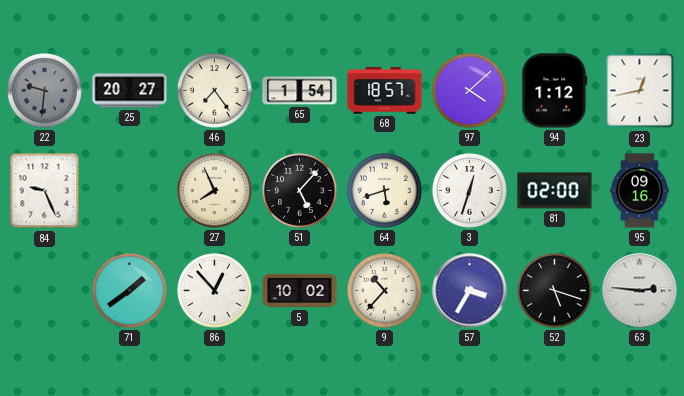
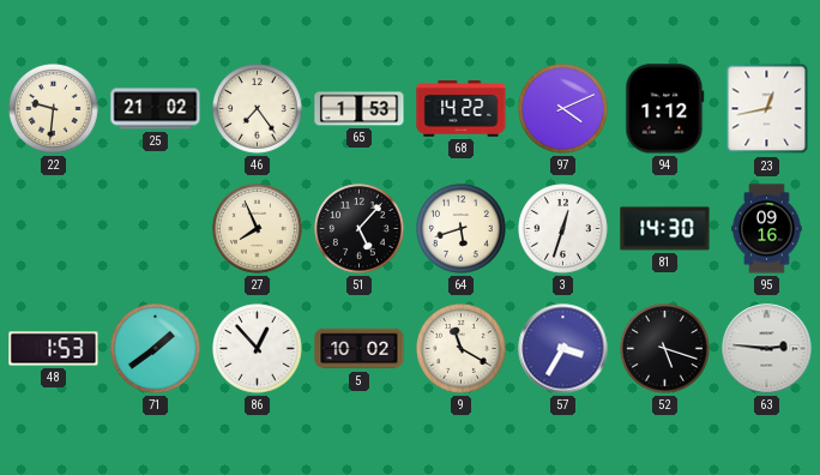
22 dial: grey -> cream (54, 109)
25: 20:27 -> 21:02 (156, 109)
65: 1:54 -> 1:53 (360, 109)
68: 18:57 -> 14:22 (462, 109)
97: 4:08 -> 4:11 (563, 109)
84: 9:26 -> none (45, 191)
81: 02:00 -> 14:30 (665, 229)
48: none -> 1:53 (54, 349)
9: 10:37 -> 11:20 (462, 349)
